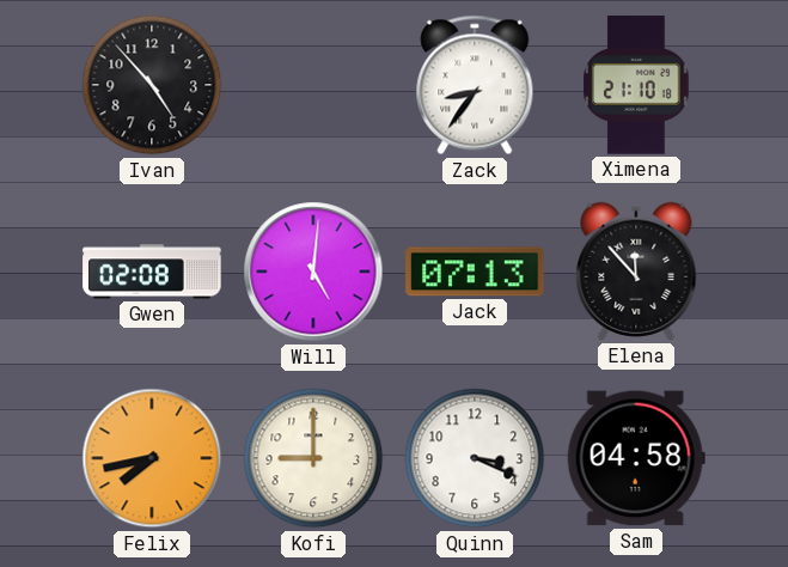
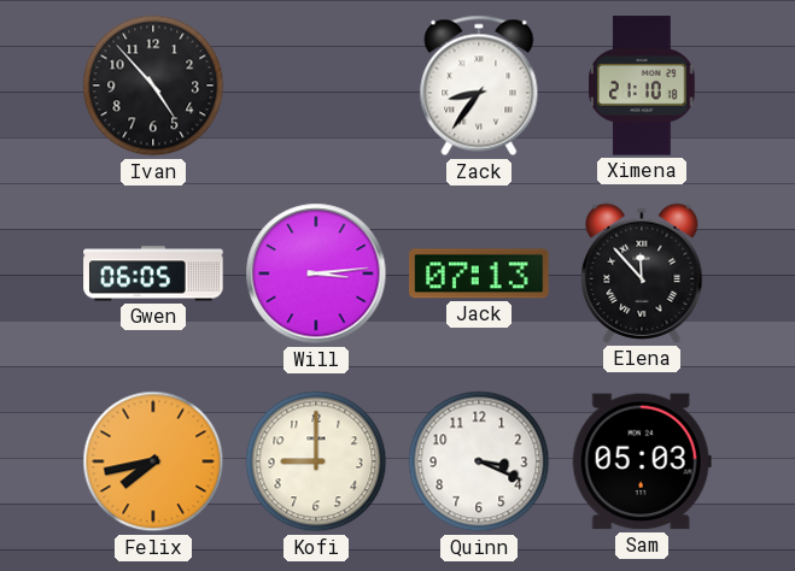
Gwen: 02:08 -> 06:05 (153, 273)
Will: 5:01 -> 3:14 (316, 273)
Sam: 04:58 -> 05:03 (642, 461)
